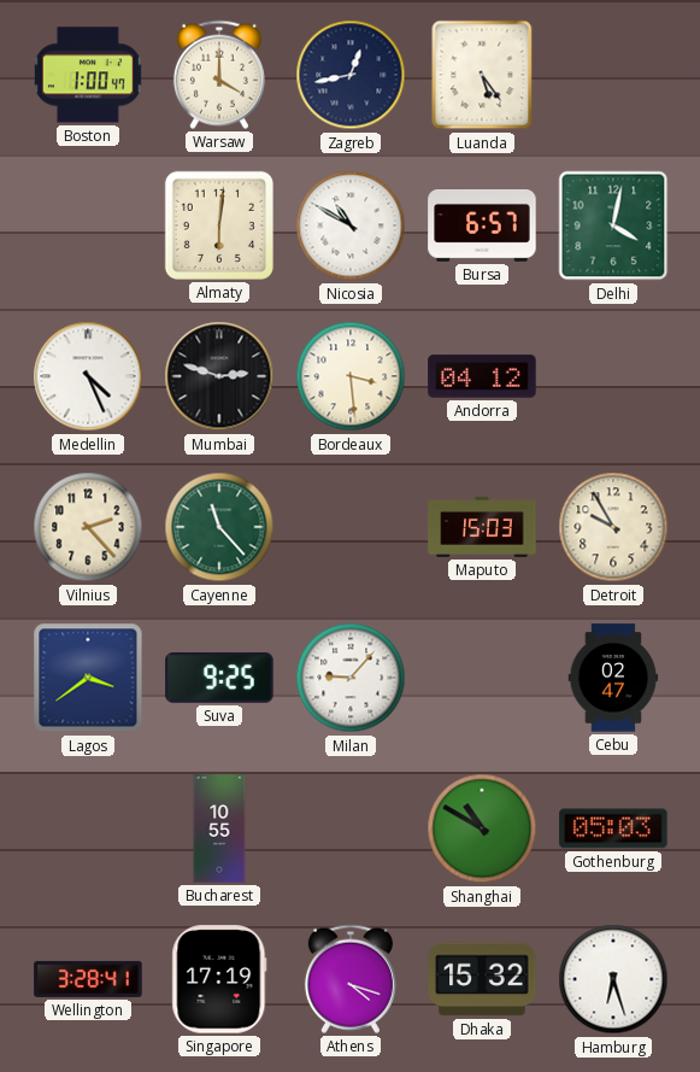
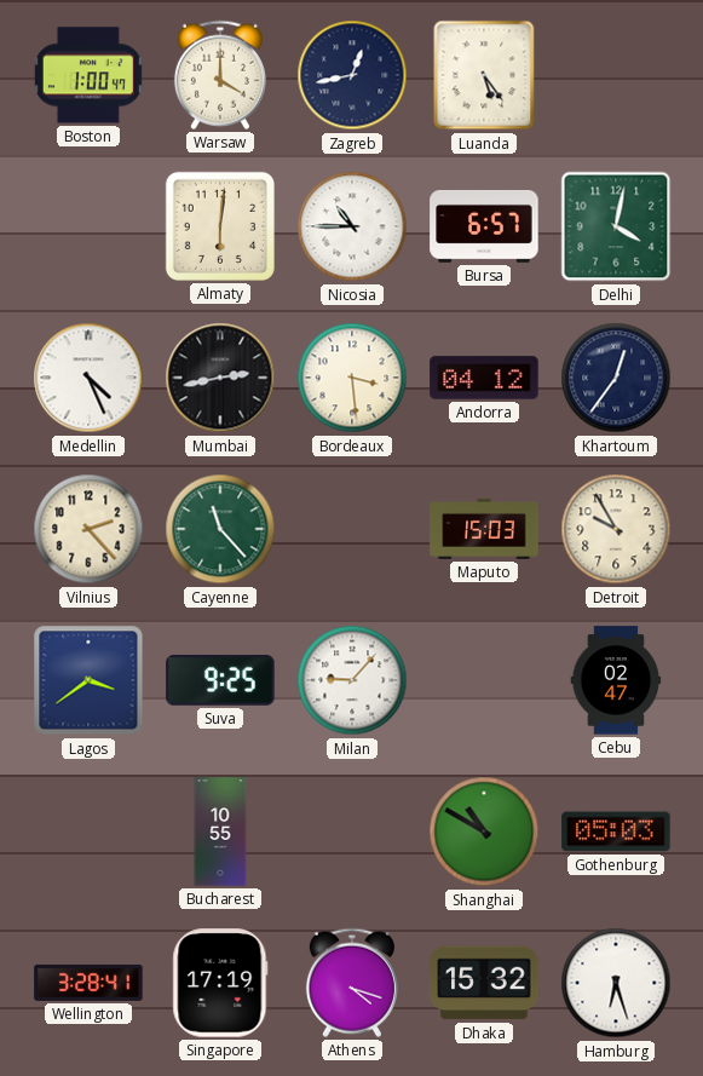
Nicosia: 10:50 -> 10:45 (352, 226)
Mumbai: 2:48 -> 2:43 (220, 378)
Khartoum: none -> 12:36 (616, 378)
